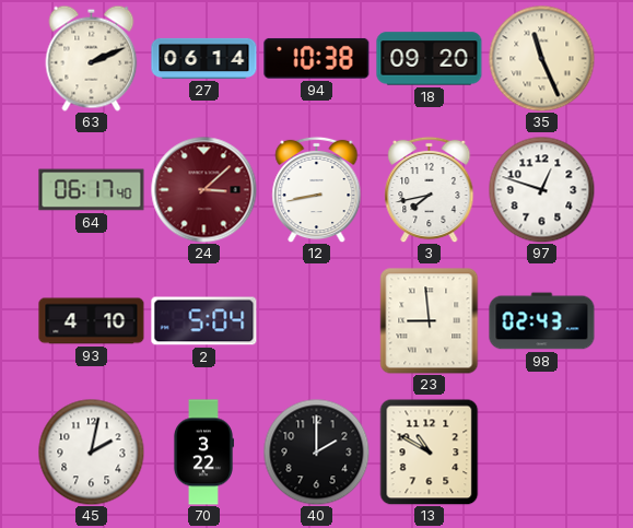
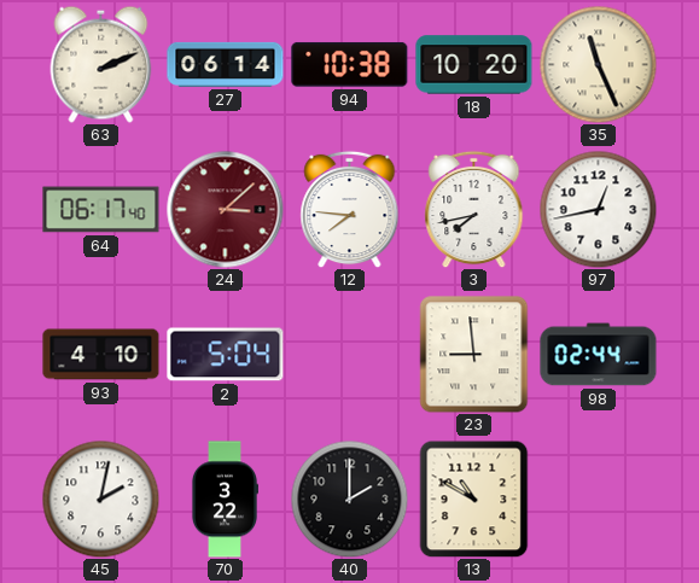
18: 09:20 -> 10:20 (474, 65)
12: 8:43 -> 7:46 (350, 209)
97: 12:48 -> 12:43 (598, 209)
98: 02:43 -> 02:44 (599, 355)
